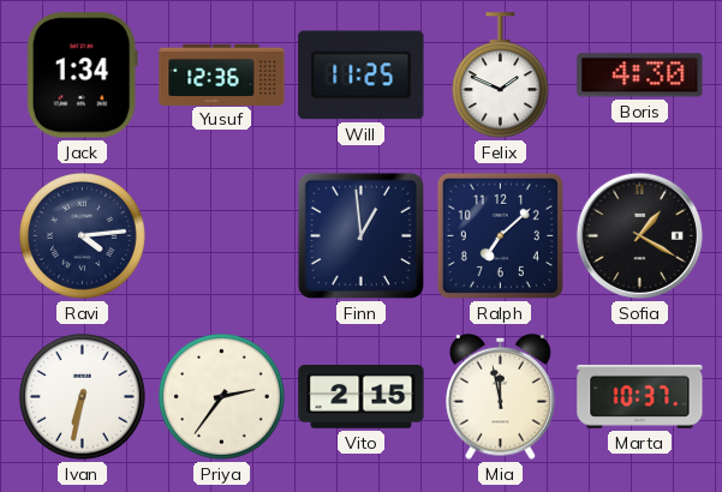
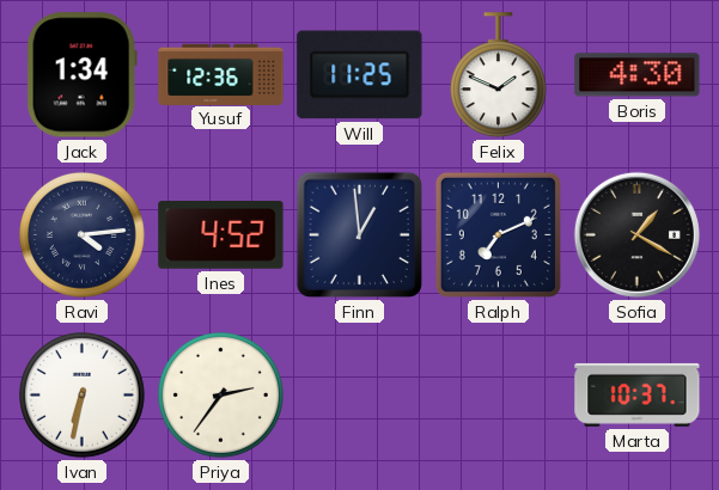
Ines: none -> 4:52 (221, 235)
Ralph: 7:08 -> 7:11 (498, 234)
Vito: 2:15 -> none (362, 397)
Mia: 11:58 -> none (501, 396)
